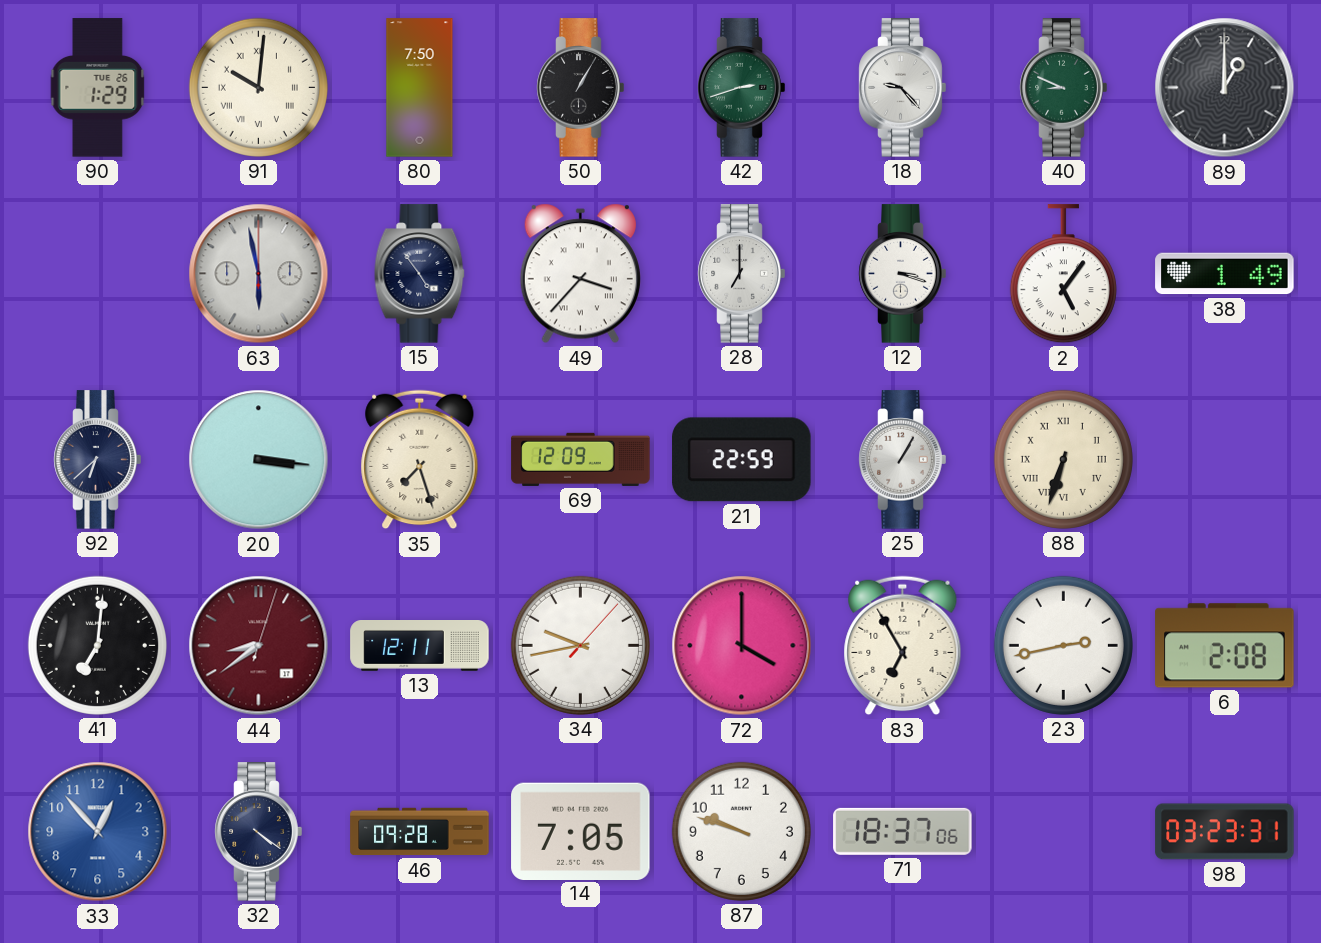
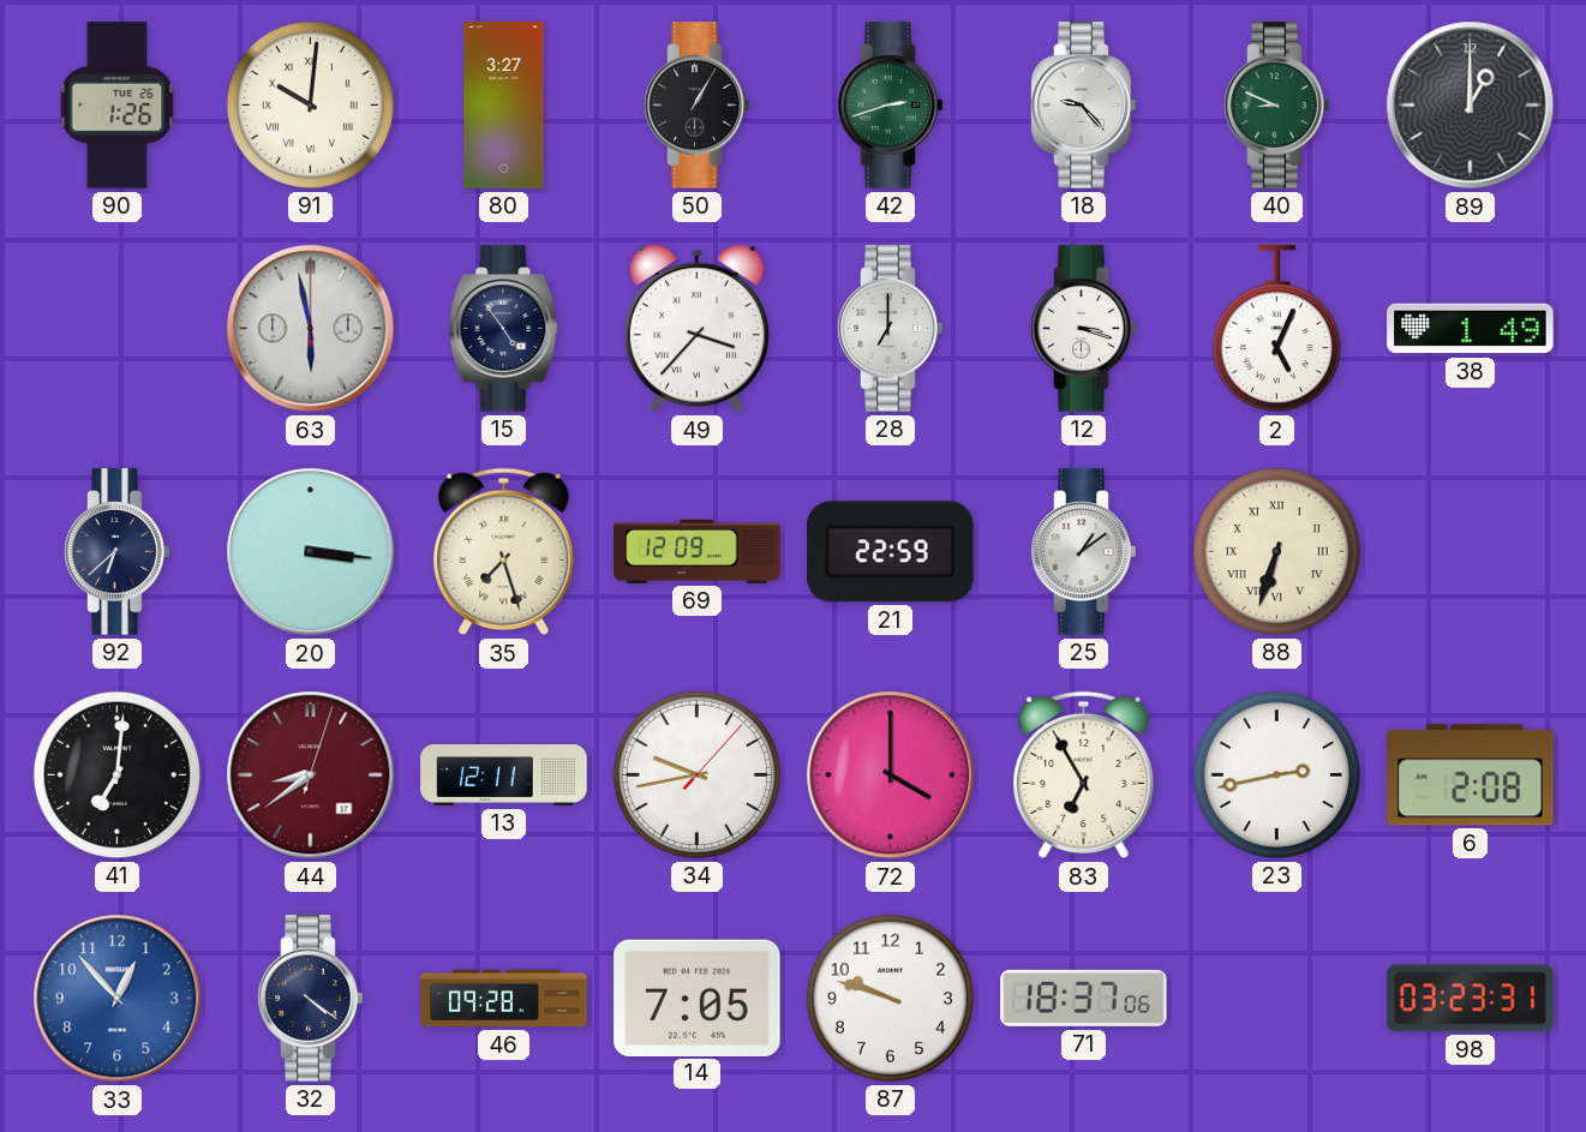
90: 1:29 -> 1:26 (118, 106)
80: 7:50 -> 3:27 (504, 106)
2: 5:06 -> 5:04 (1276, 329)
25: 1:05 -> 1:09 (1084, 552)
